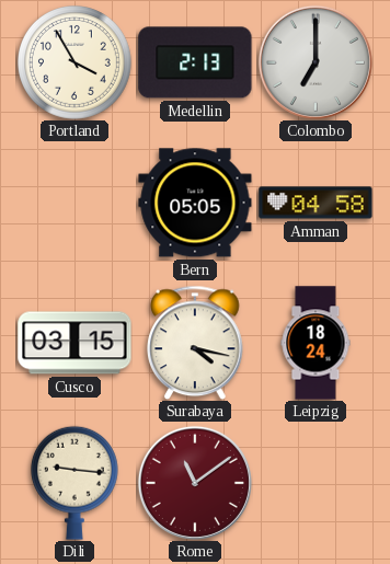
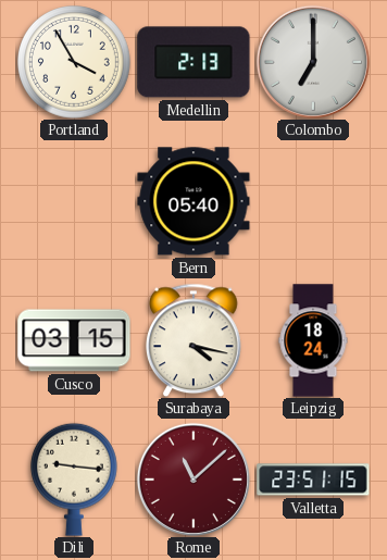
Bern: 05:05 -> 05:40 (193, 201)
Amman: 04:58 -> none (316, 203)
Rome: 11:09 -> 11:08 (193, 480)
Valletta: none -> 23:51 (313, 480)
